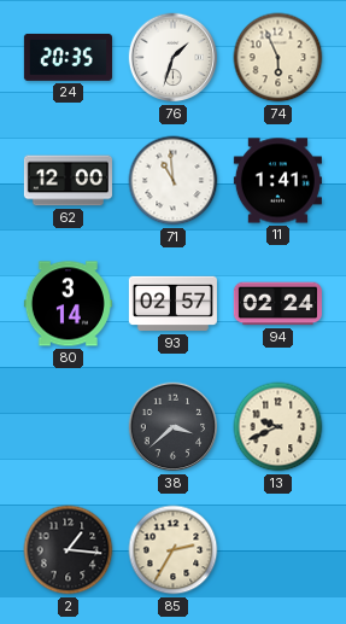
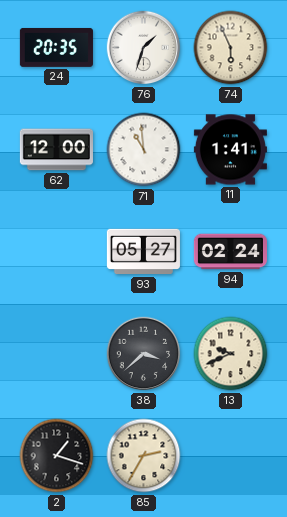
80: 3:14 -> none (68, 304)
93: 02:57 -> 05:27 (143, 252)
2: 1:16 -> 1:18 (57, 456)
